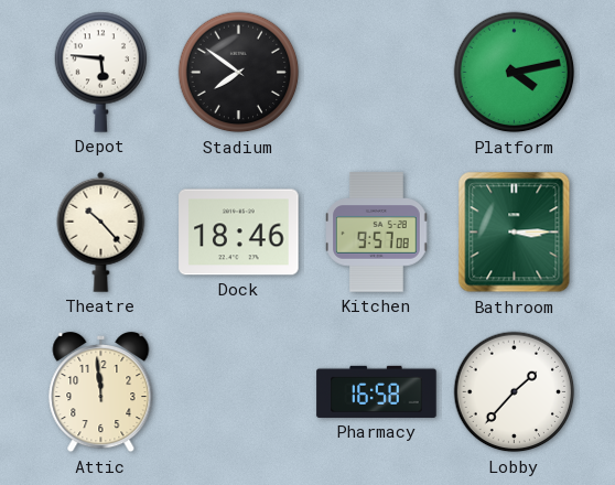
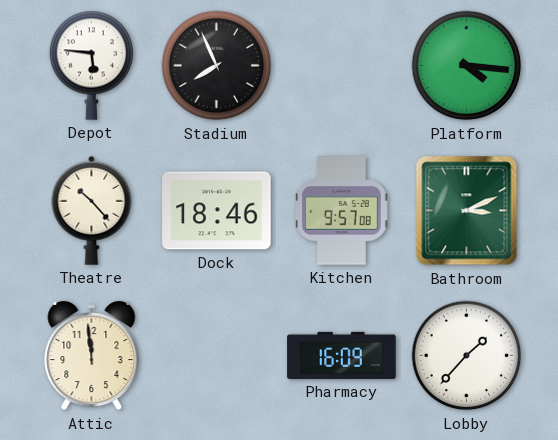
Stadium: 7:51 -> 7:56 (217, 66)
Platform: 4:13 -> 4:16 (467, 66)
Bathroom: 3:15 -> 3:11 (467, 211)
Pharmacy: 16:58 -> 16:09 (342, 355)
